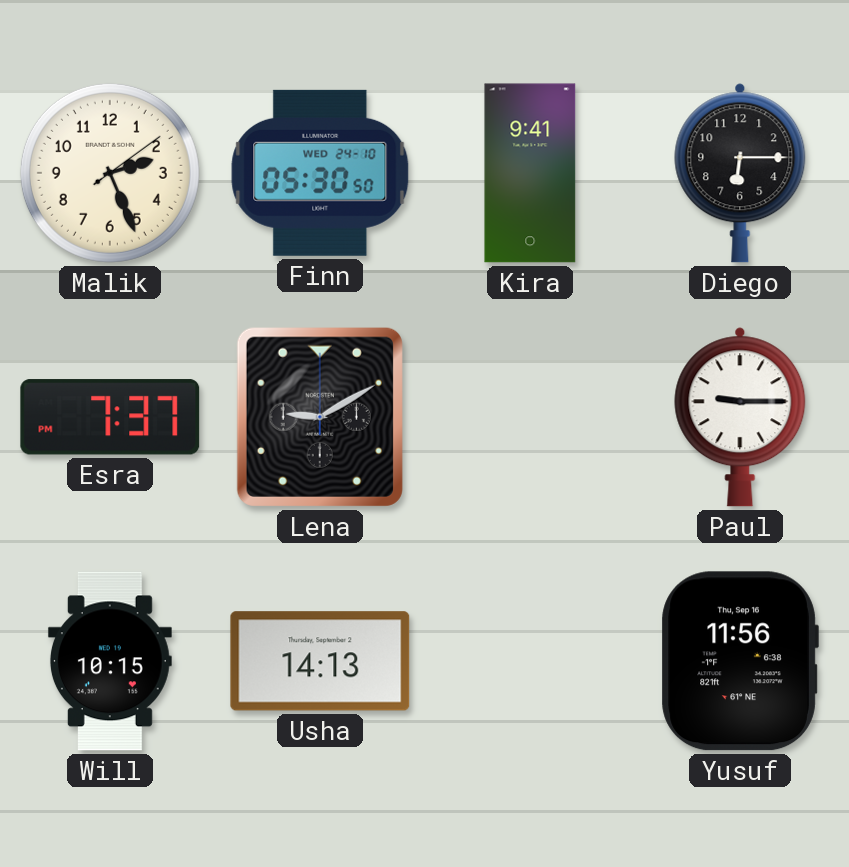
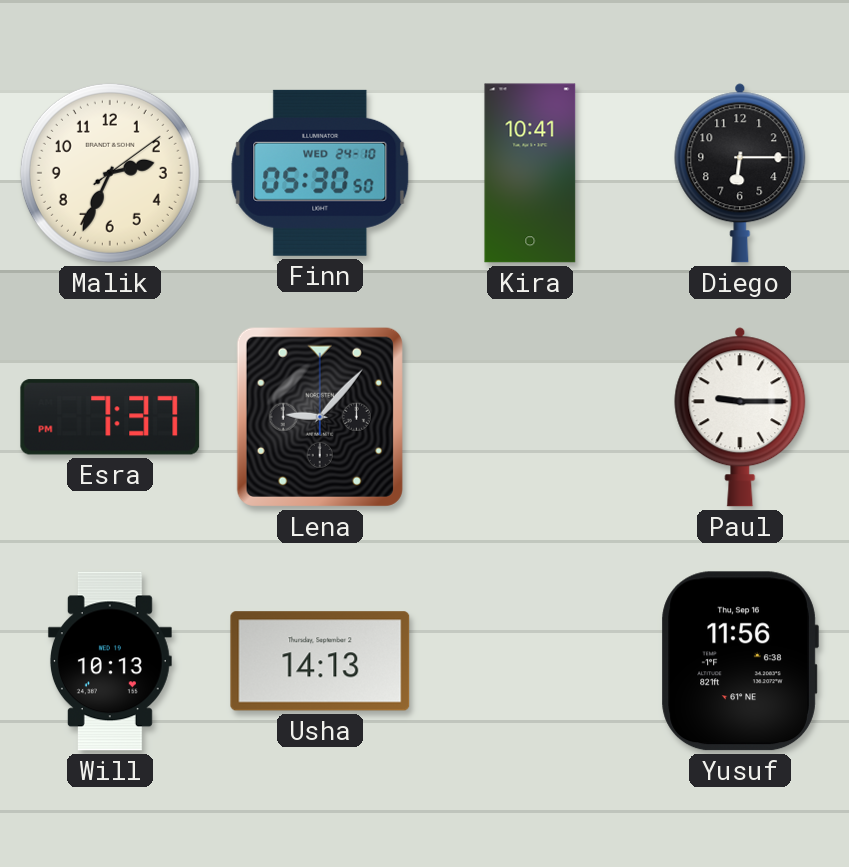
Malik: 2:26 -> 2:34 (110, 173)
Kira: 9:41 -> 10:41 (530, 173)
Lena: 9:10 -> 9:07 (320, 417)
Will: 10:15 -> 10:13 (110, 661)
